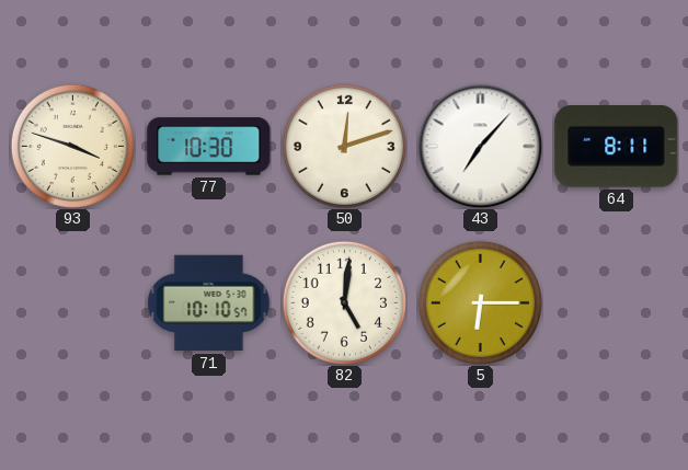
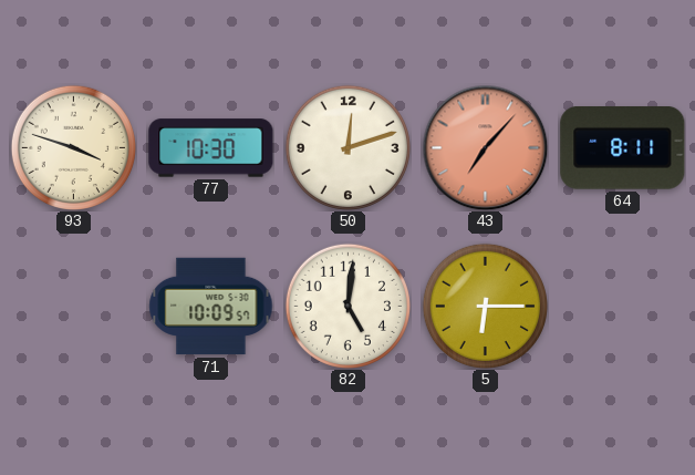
43 dial: white -> salmon (485, 147)
71: 10:10 -> 10:09 (211, 307)
